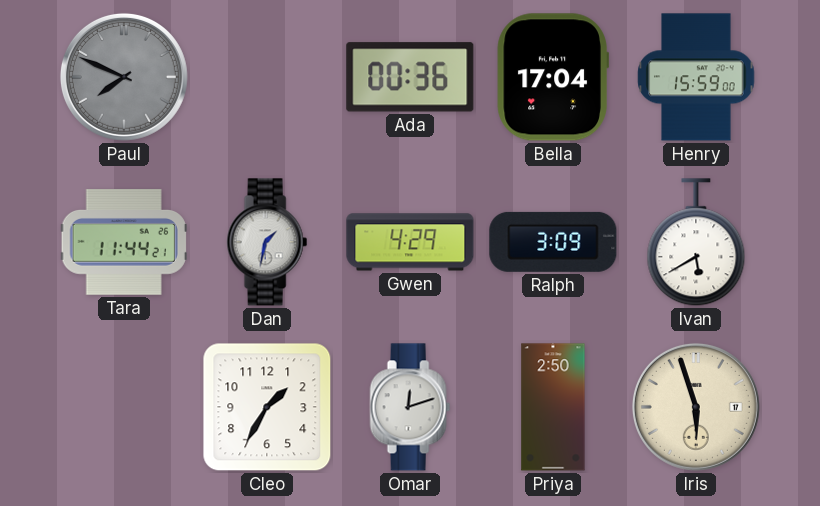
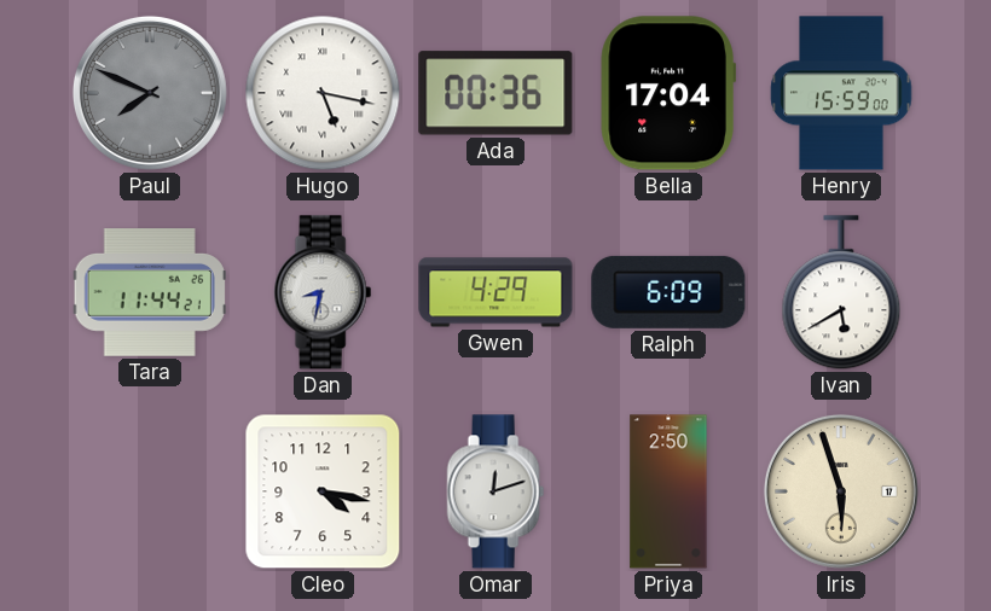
Hugo: none -> 5:17 (323, 93)
Dan: 1:32 -> 8:32 (323, 292)
Ralph: 3:09 -> 6:09 (668, 292)
Cleo: 1:35 -> 4:17 (323, 491)
